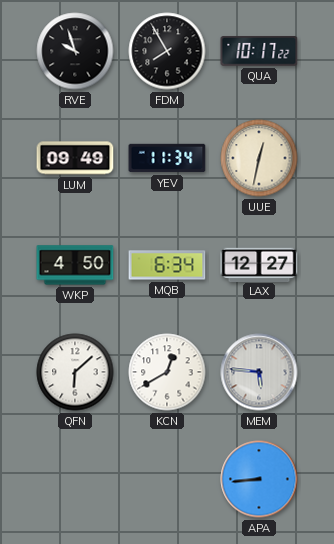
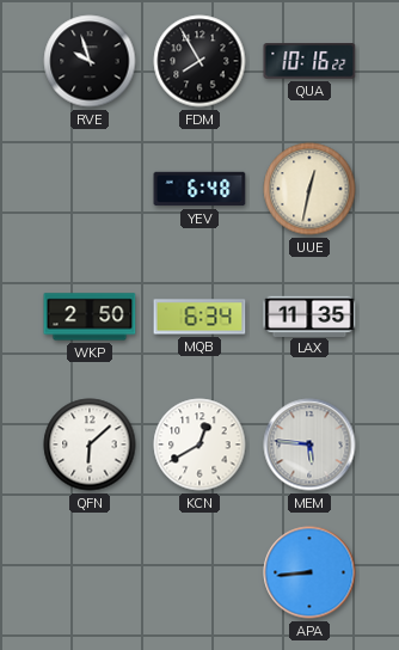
QUA: 10:17 -> 10:16 (309, 61)
LUM: 09:49 -> none (75, 158)
YEV: 11:34 -> 6:48 (199, 189)
WKP: 4:50 -> 2:50 (90, 317)
LAX: 12:27 -> 11:35 (309, 315)
